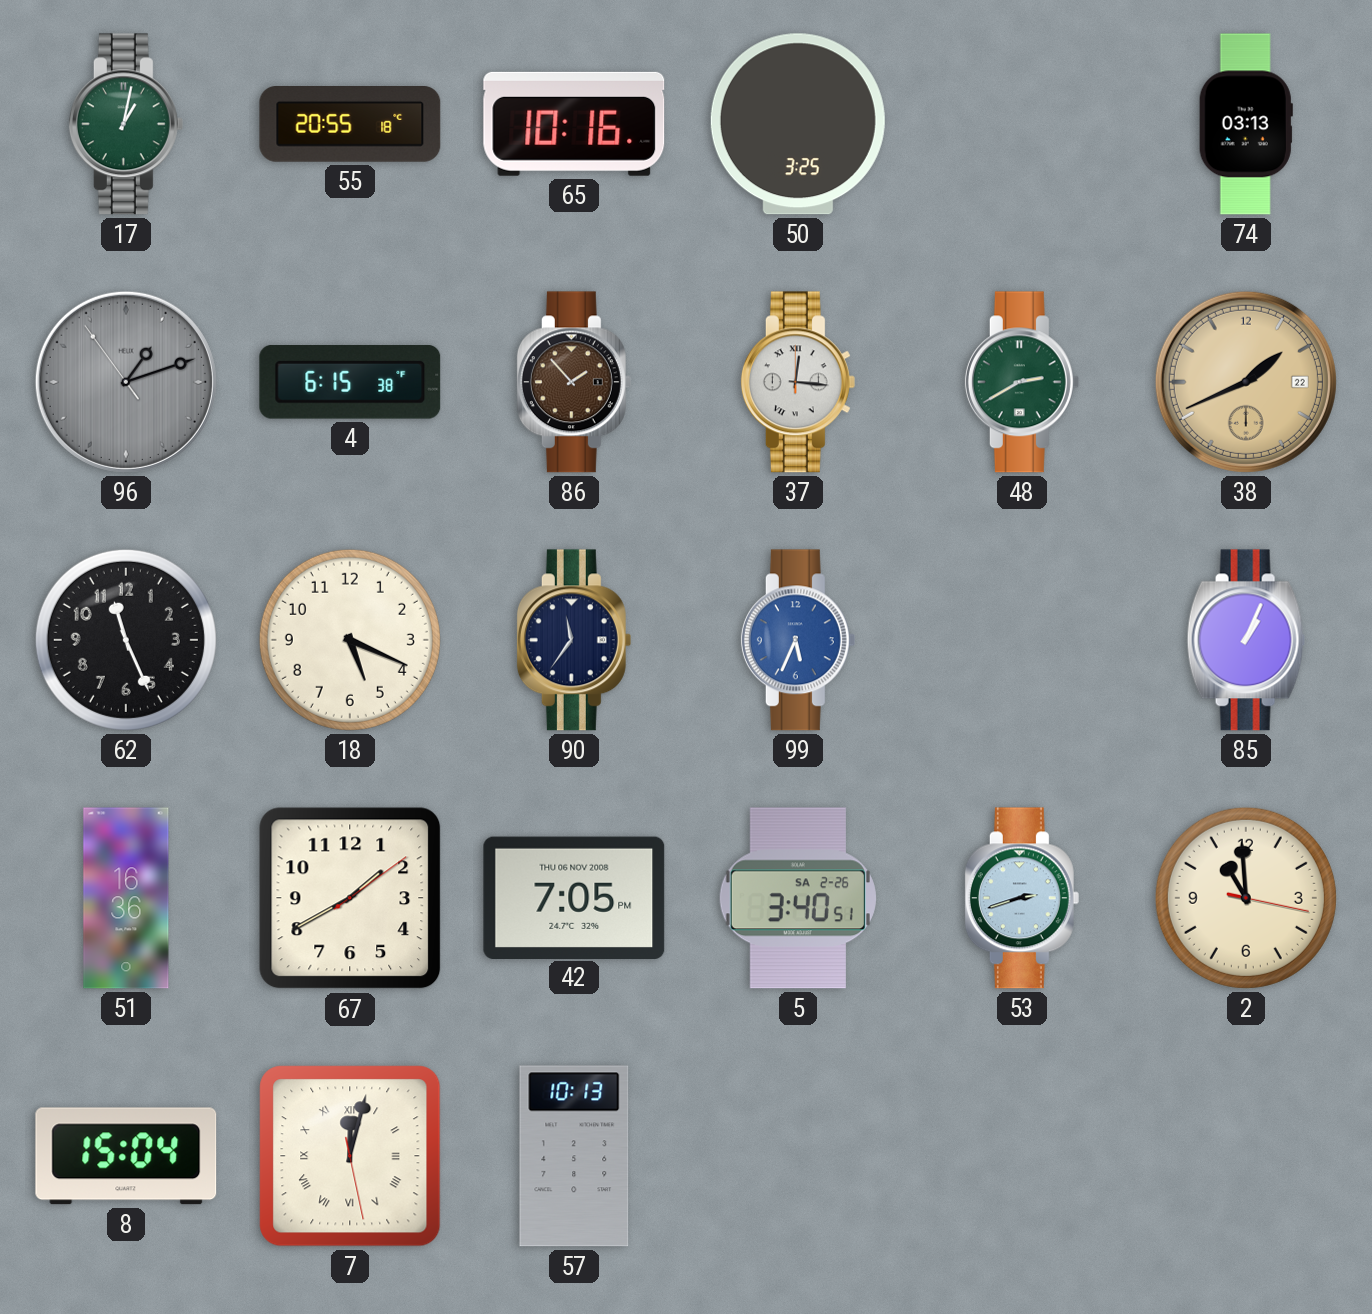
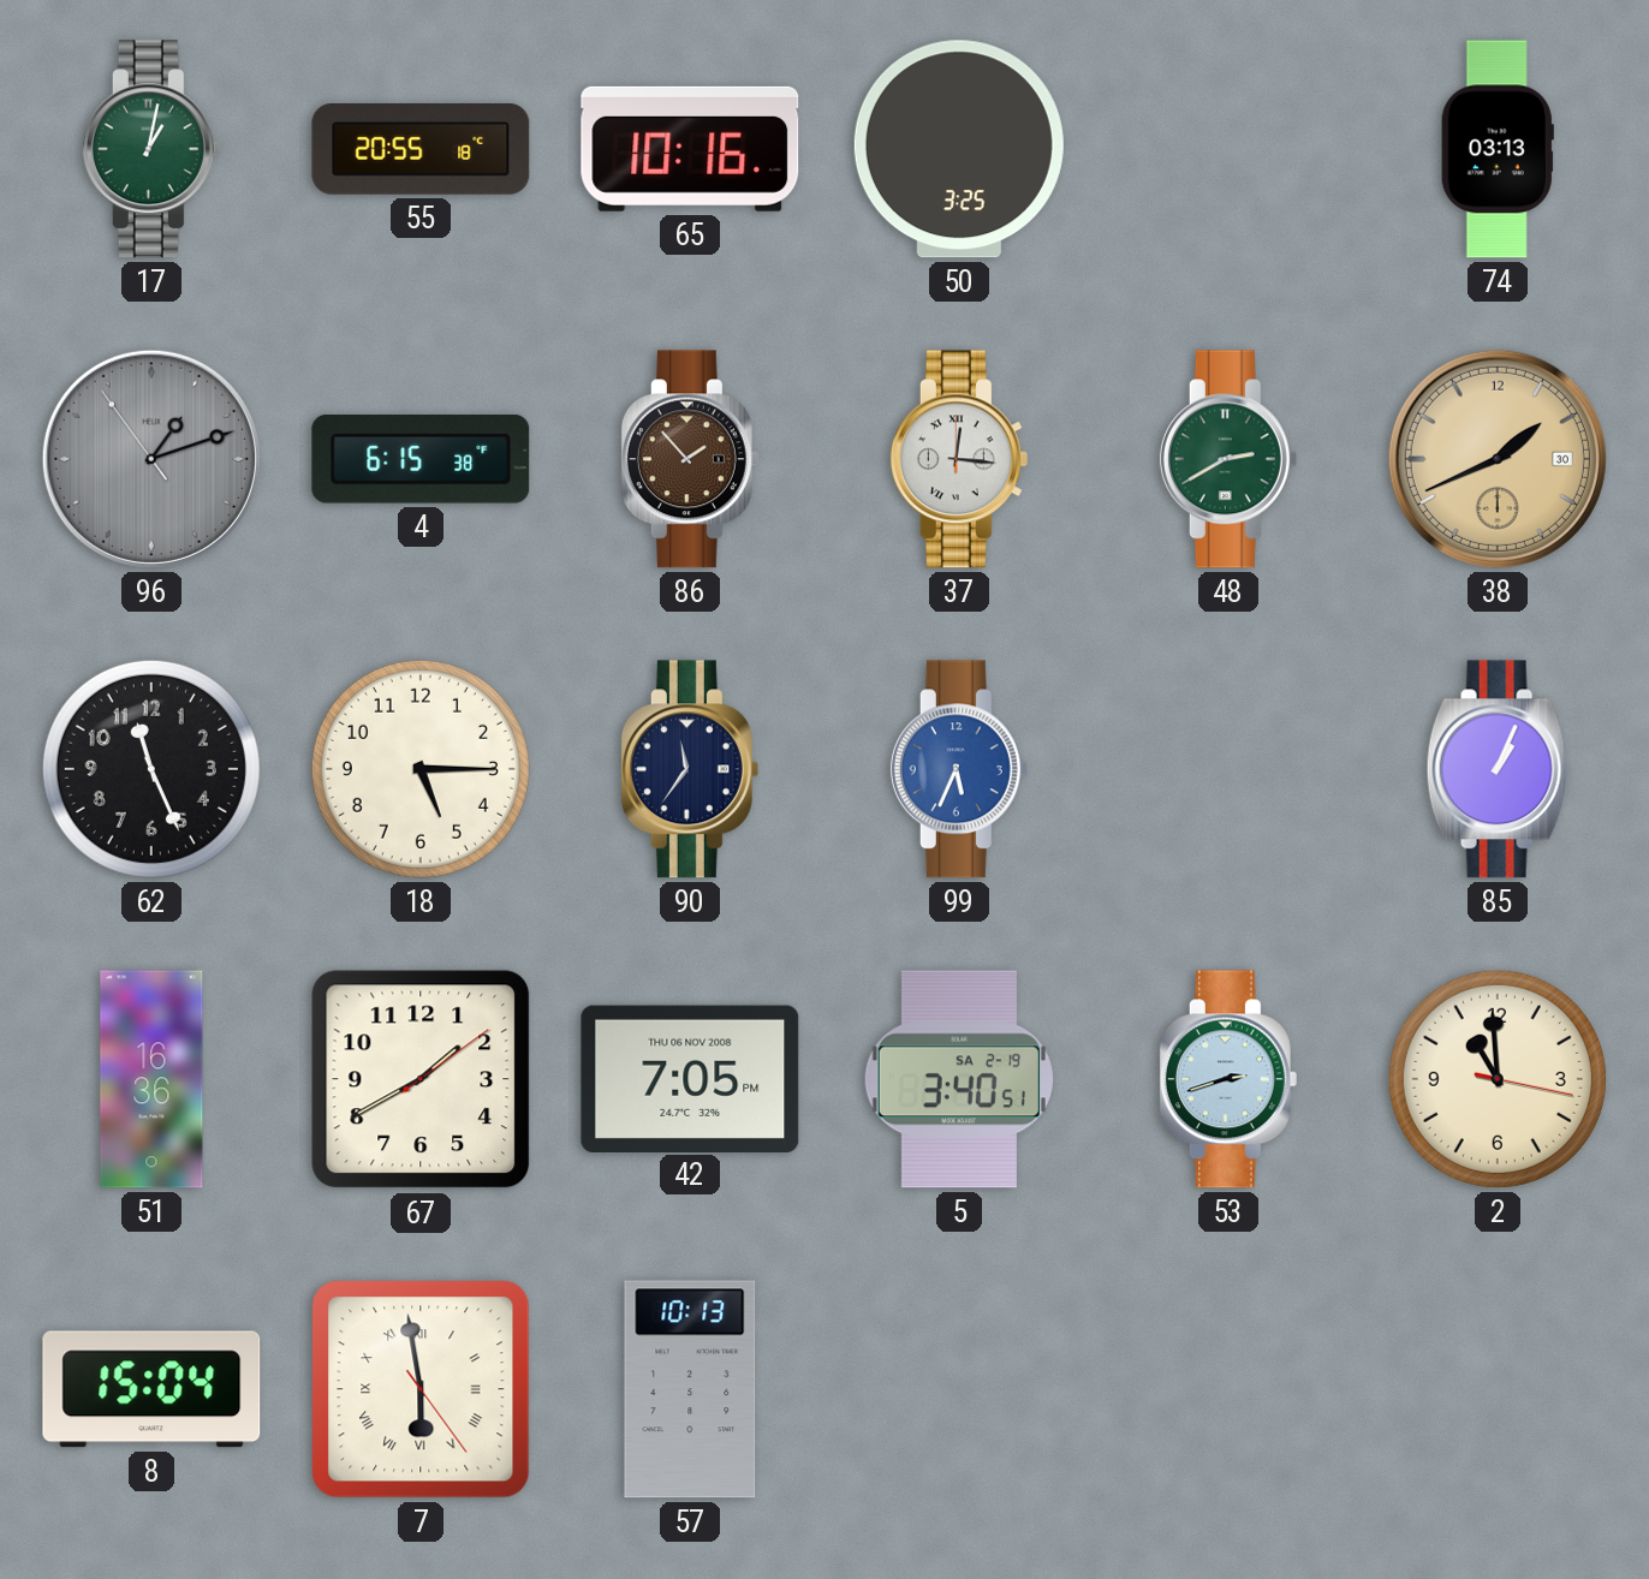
38 date: 22 -> 30 (1498, 459)
18: 5:19 -> 5:15 (421, 769)
5 date: SA 2-26 -> SA 2-19 (959, 1079)
7: 12:02 -> 5:58 (421, 1389)
